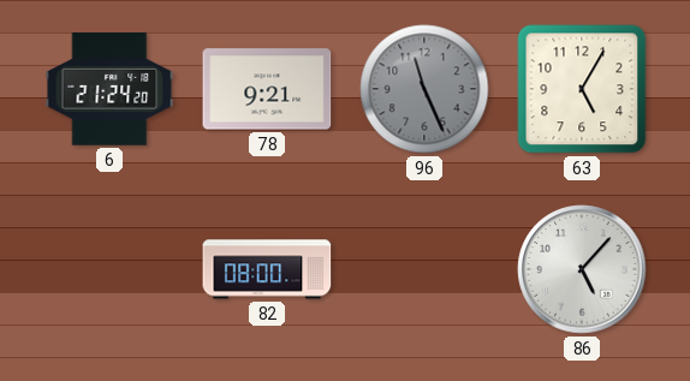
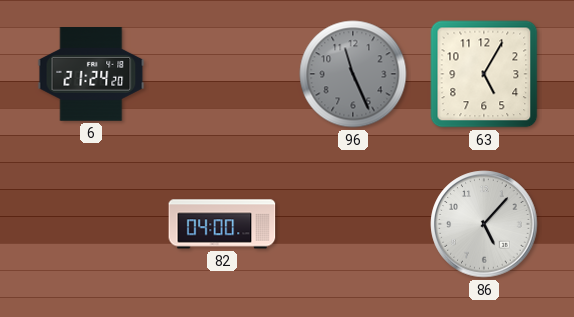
78: 9:21 -> none (267, 89)
82: 08:00 -> 04:00 (222, 224)
